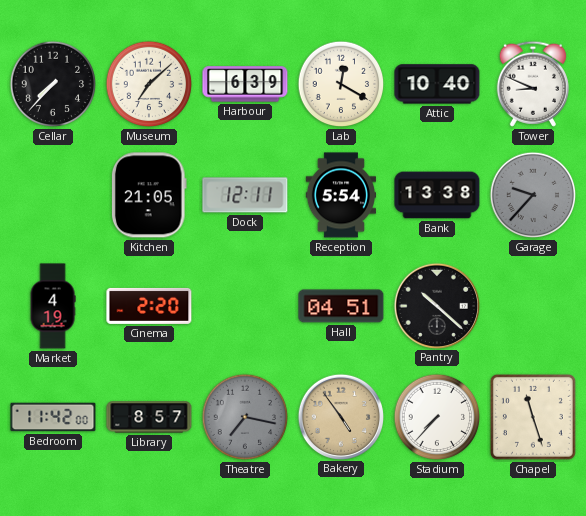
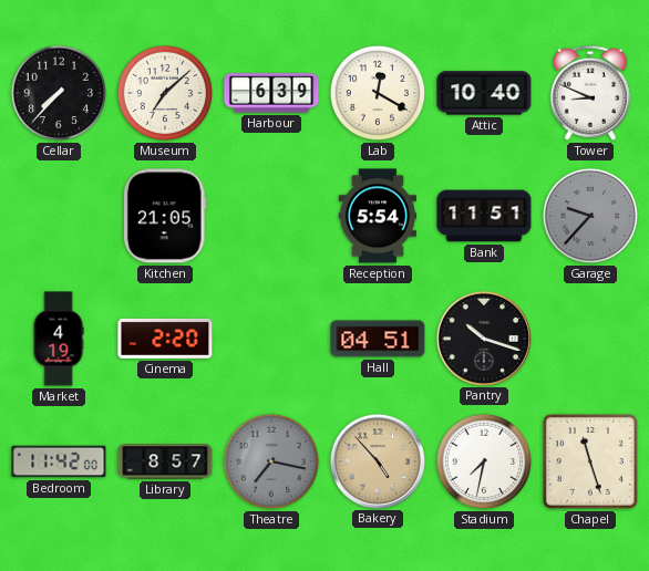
Dock: 12:11 -> none (245, 195)
Bank: 13:38 -> 11:51 (484, 216)
Pantry: 10:22 -> 10:18 (483, 338)
Bakery: 4:54 -> 4:53 (377, 460)
Stadium: 7:37 -> 7:32 (484, 461)
